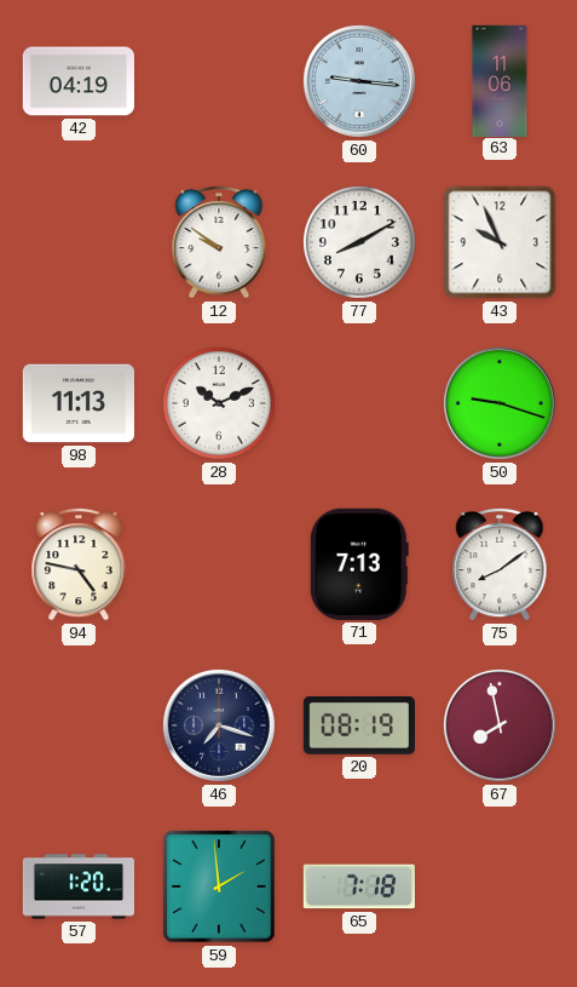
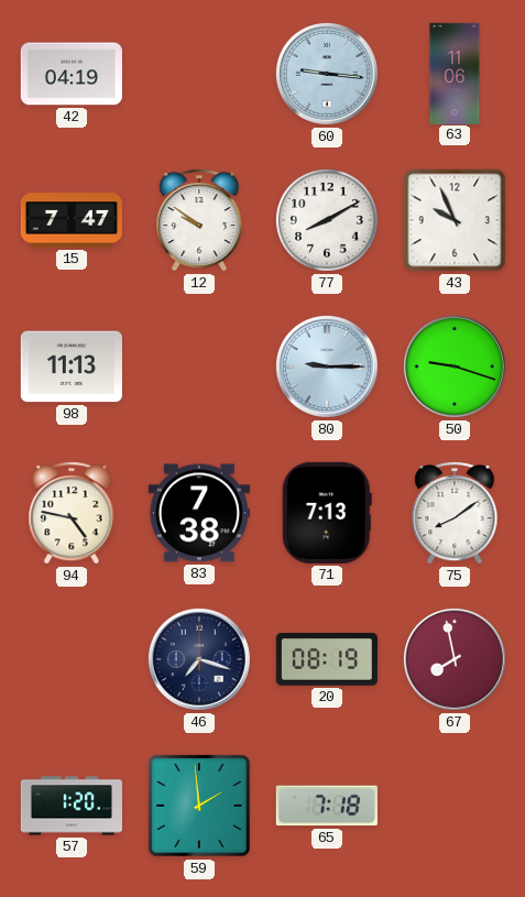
15: none -> 7:47 (70, 220)
28: 10:11 -> none (219, 403)
80: none -> 9:15 (327, 367)
83: none -> 7:38 (199, 513)
